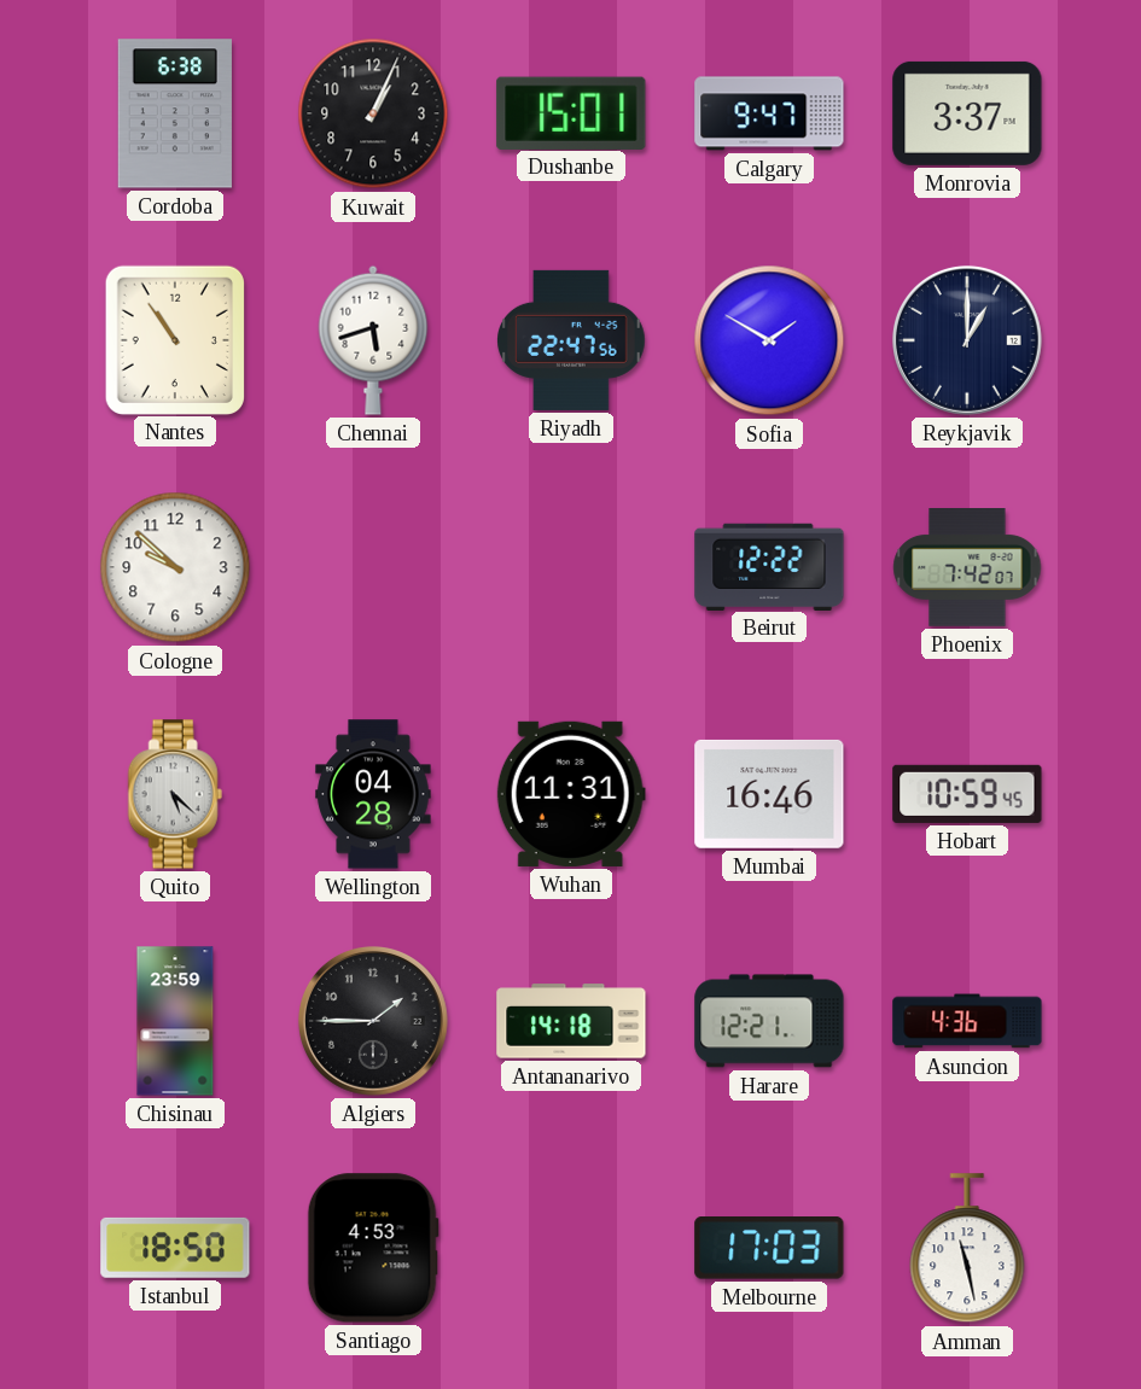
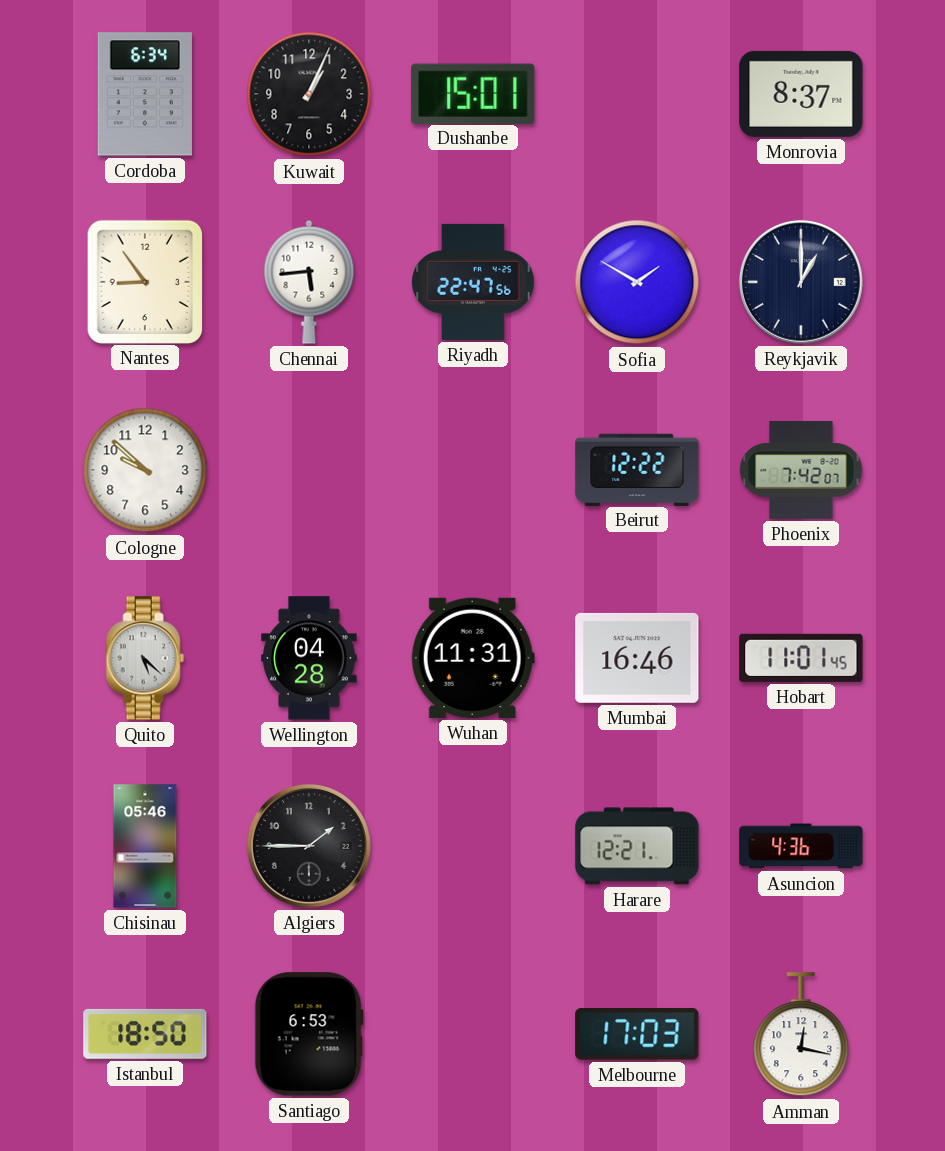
Cordoba: 6:38 -> 6:34 (145, 94)
Calgary: 9:47 -> none (769, 113)
Monrovia: 3:37 -> 8:37 (801, 94)
Nantes: 10:54 -> 8:54 (145, 281)
Chennai: 5:42 -> 5:44 (309, 282)
Hobart: 10:59 -> 11:01 (801, 658)
Chisinau: 23:59 -> 05:46 (145, 846)
Antananarivo: 14:18 -> none (571, 1021)
Santiago: 4:53 -> 6:53 (309, 1034)
Amman: 11:28 -> 12:17 (801, 1035)
